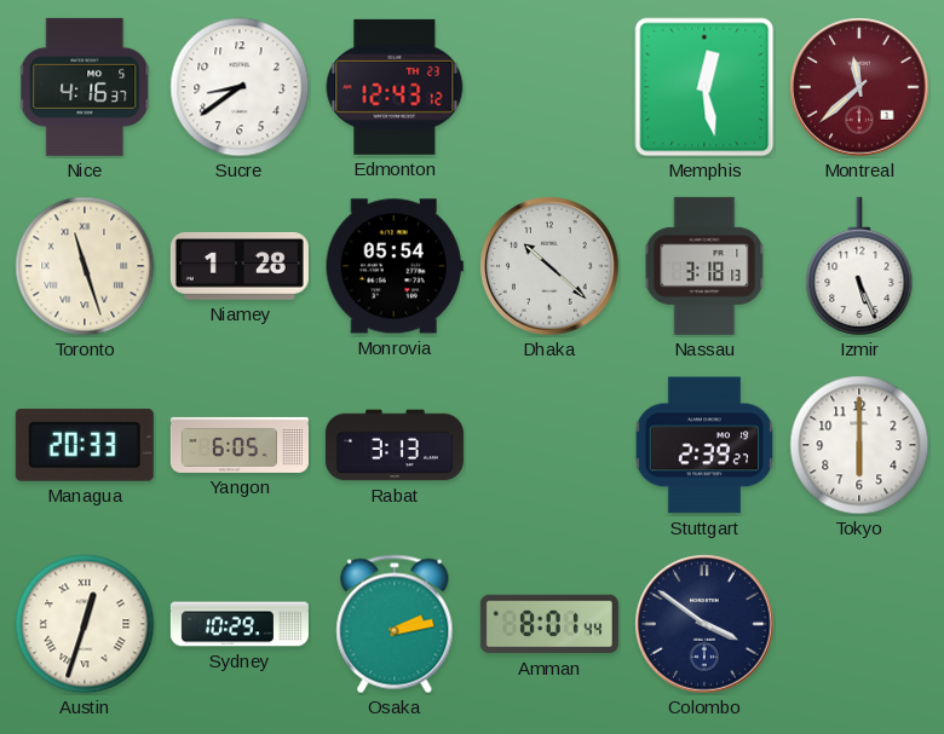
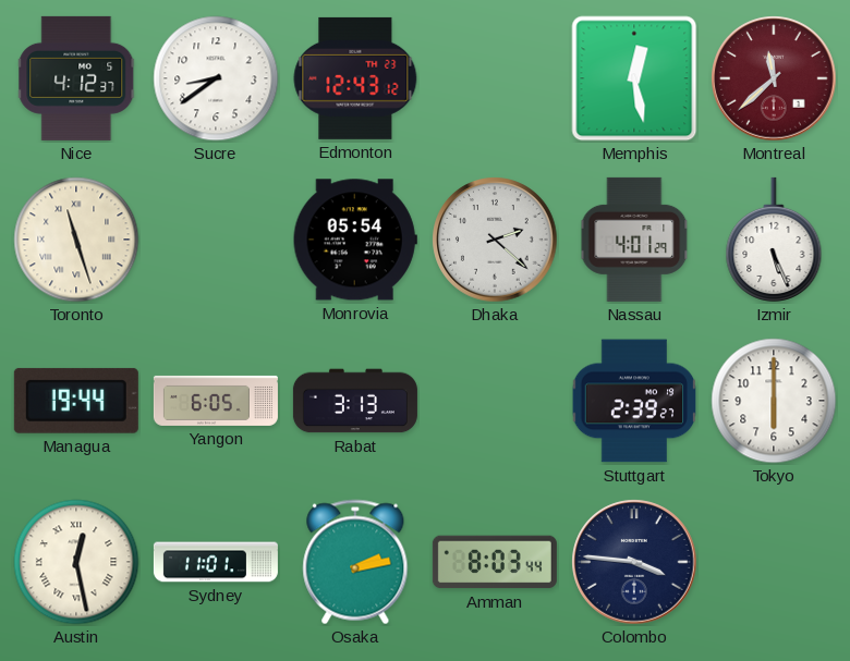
Nice: 4:16 -> 4:12 (77, 78)
Niamey: 1:28 -> none (240, 266)
Dhaka: 10:22 -> 2:22 (495, 240)
Nassau: 3:18 -> 4:01 (634, 240)
Managua: 20:33 -> 19:44 (76, 401)
Austin: 12:33 -> 12:28 (76, 562)
Sydney: 10:29 -> 11:01 (216, 562)
Amman: 8:01 -> 8:03 (495, 562)
Colombo: 3:51 -> 3:46 (634, 562)
